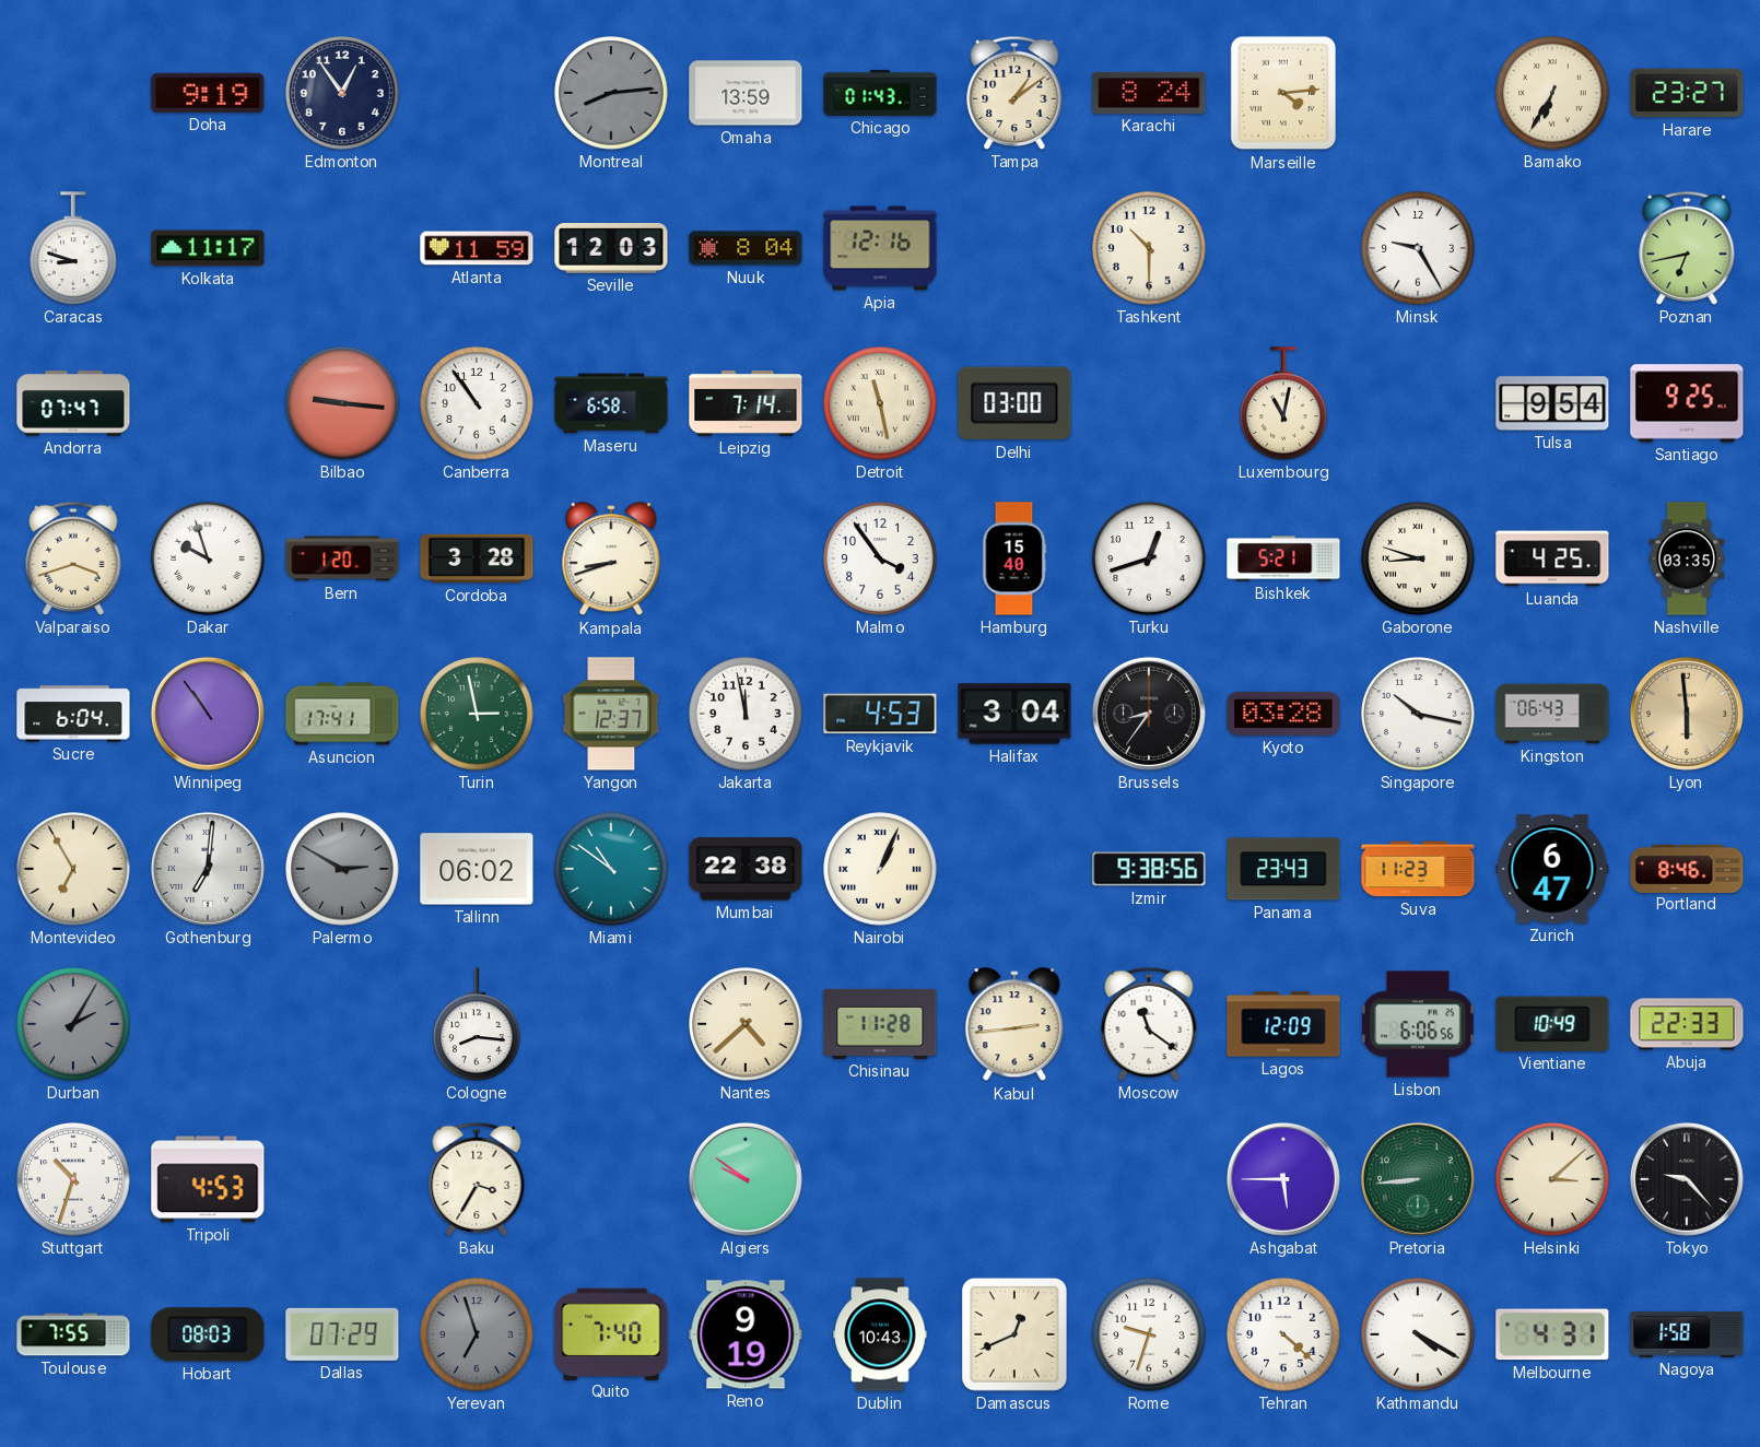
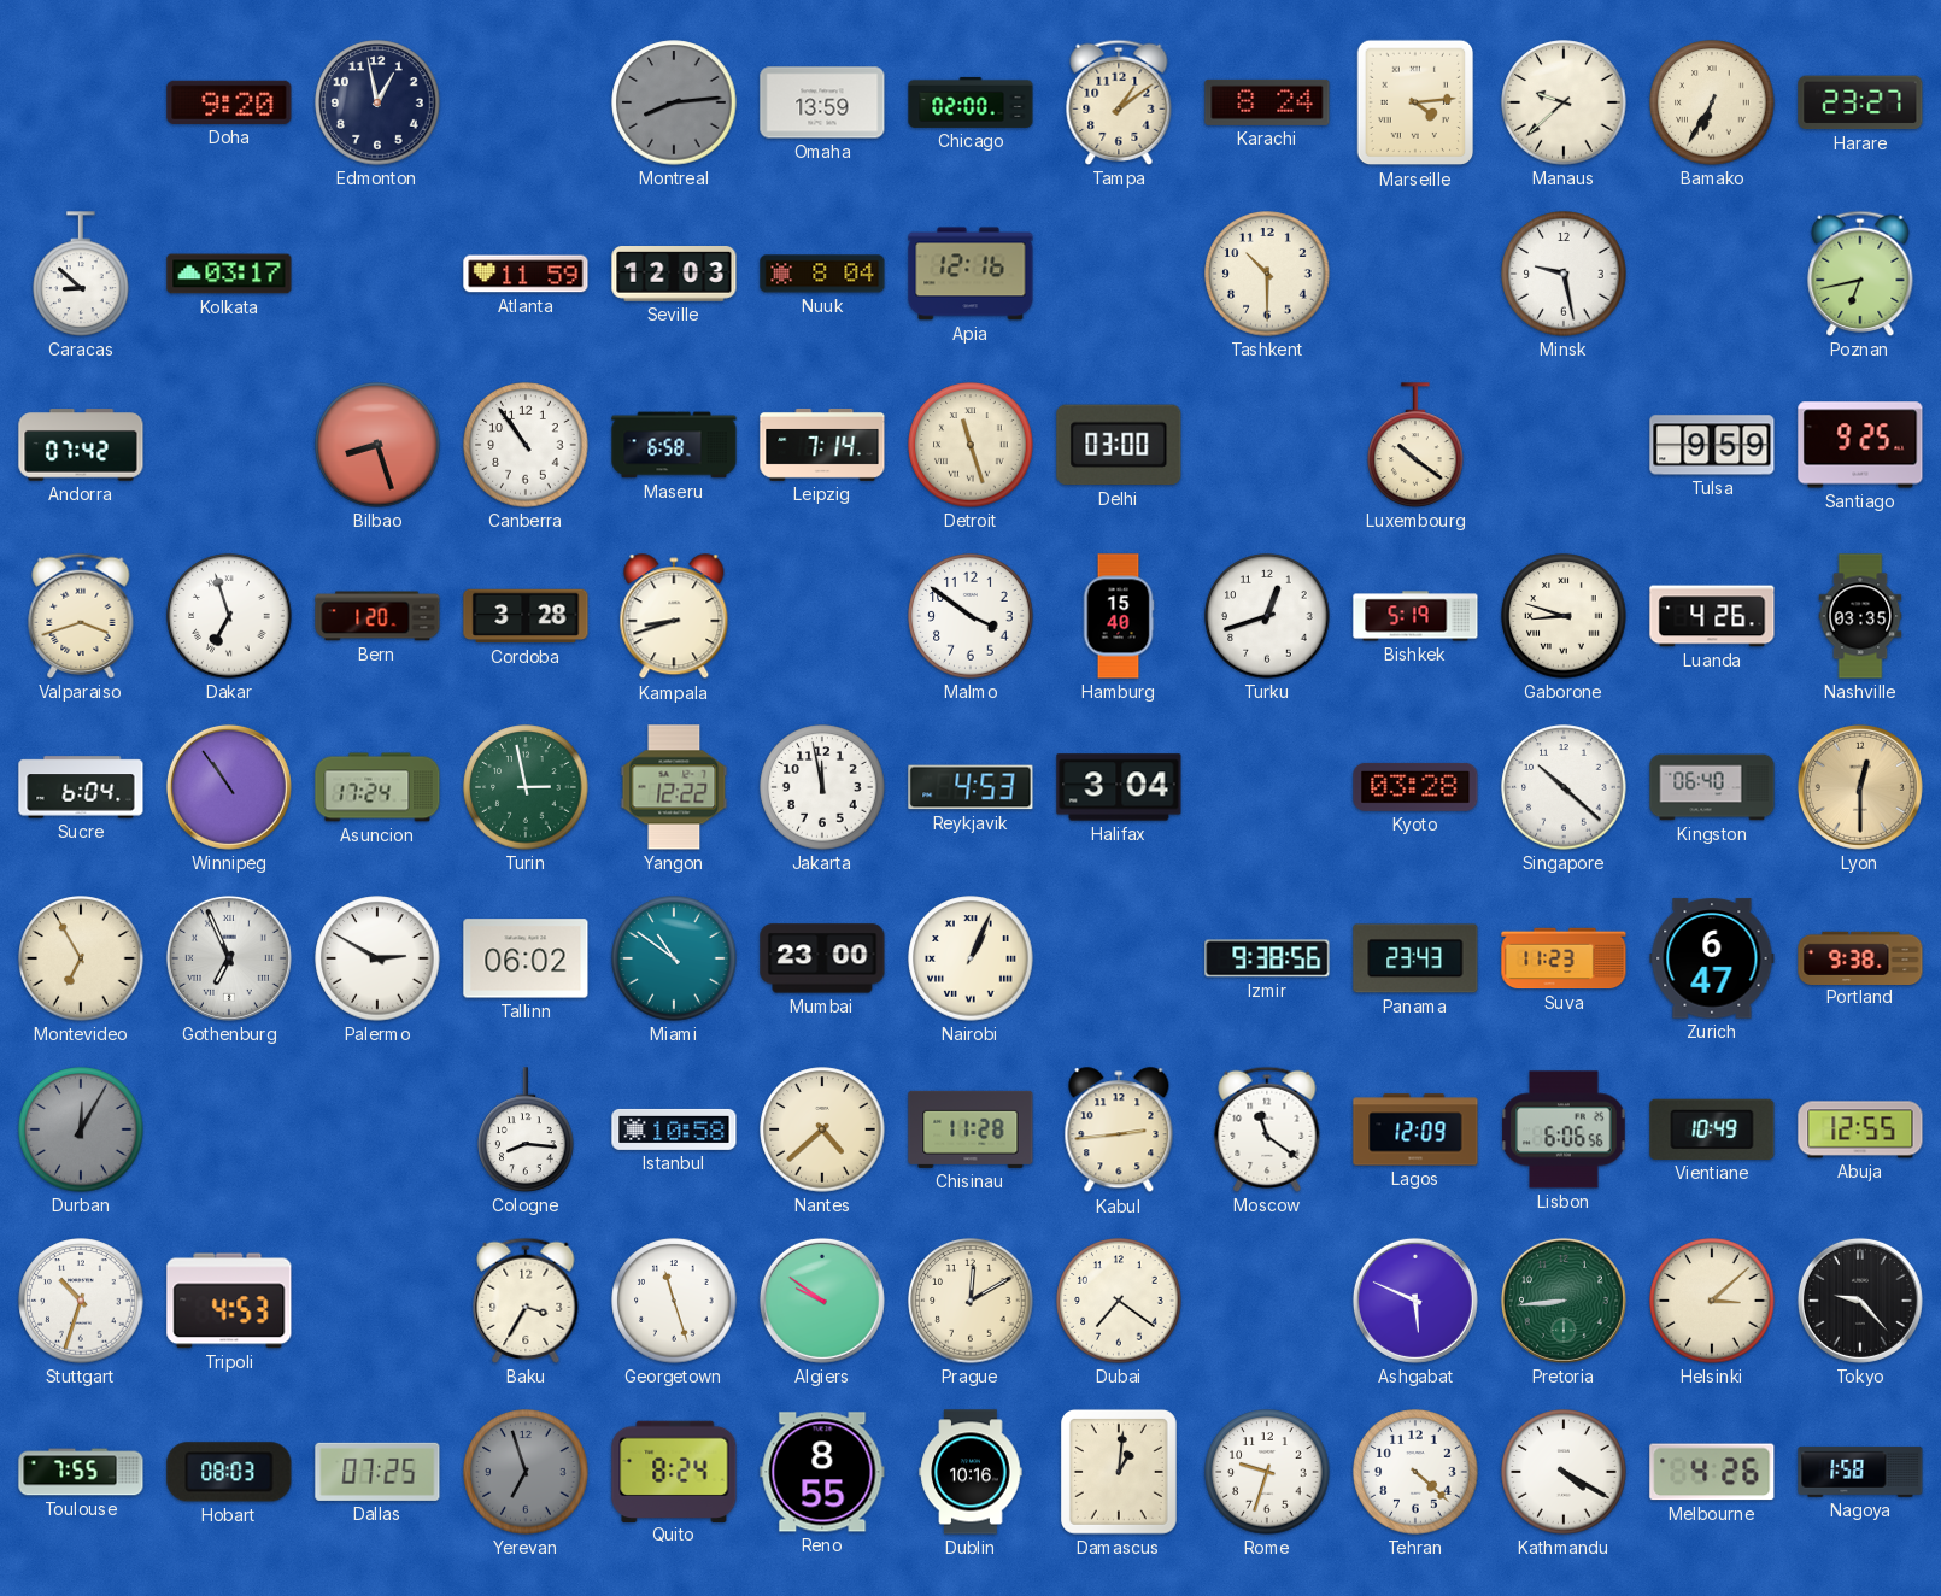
Doha: 9:19 -> 9:20 (229, 102)
Edmonton: 12:54 -> 12:58 (377, 102)
Chicago: 01:43 -> 02:00 (970, 102)
Manaus: none -> 9:38 (1564, 102)
Caracas: 8:48 -> 8:52 (81, 274)
Kolkata: 11:17 -> 03:17 (229, 274)
Minsk: 9:25 -> 9:28 (1564, 274)
Andorra: 07:47 -> 07:42 (81, 445)
Bilbao: 9:16 -> 8:27 (377, 445)
Detroit: 11:28 -> 11:27 (970, 445)
Luxembourg: 11:02 -> 10:21 (1415, 445)
Tulsa: 9:54 -> 9:59 (1712, 445)
Dakar: 9:57 -> 6:57 (229, 616)
Malmo: 3:54 -> 3:51 (970, 616)
Bishkek: 5:21 -> 5:19 (1415, 616)
Luanda: 4:25 -> 4:26 (1712, 616)
Asuncion: 17:41 -> 17:24 (377, 787)
Yangon: 12:37 -> 12:22 (674, 787)
Brussels: 8:36 -> none (1149, 714)
Singapore: 10:17 -> 10:22 (1564, 787)
Kingston: 06:43 -> 06:40 (1712, 787)
Lyon: 5:59 -> 12:30 (1860, 787)
Gothenburg: 7:01 -> 6:56 (229, 958)
Palermo dial: grey -> white (377, 958)
Mumbai: 22:38 -> 23:00 (822, 958)
Portland: 8:46 -> 9:38 (1860, 957)
Durban: 2:05 -> 12:05 (81, 1129)
Istanbul: none -> 10:58 (674, 1129)
Abuja: 22:33 -> 12:55 (1860, 1129)
Georgetown: none -> 11:27 (674, 1301)
Prague: none -> 12:10 (970, 1301)
Dubai: none -> 7:21 (1119, 1301)
Ashgabat: 5:45 -> 5:49 (1415, 1301)
Dallas: 07:29 -> 07:25 (377, 1472)
Quito: 7:40 -> 8:24 (674, 1471)
Reno: 9:19 -> 8:55 (822, 1472)
Dublin: 10:43 -> 10:16 (970, 1472)
Damascus: 12:41 -> 1:01 (1119, 1472)
Melbourne: 4:31 -> 4:26 (1712, 1472)
